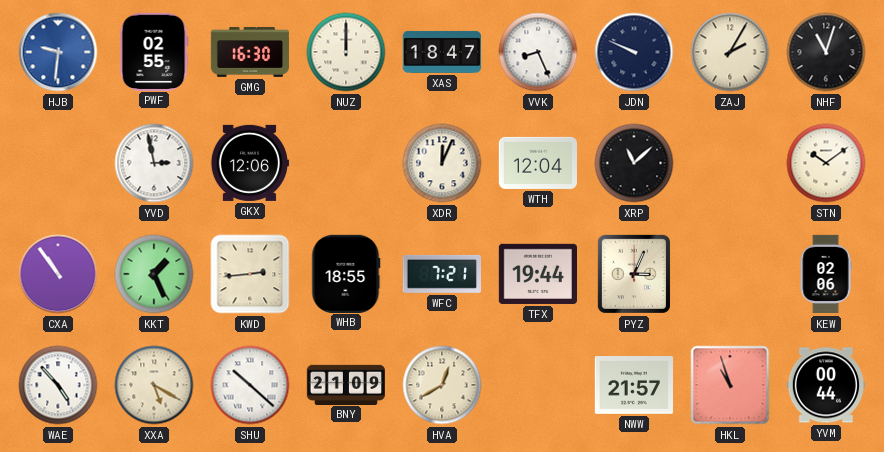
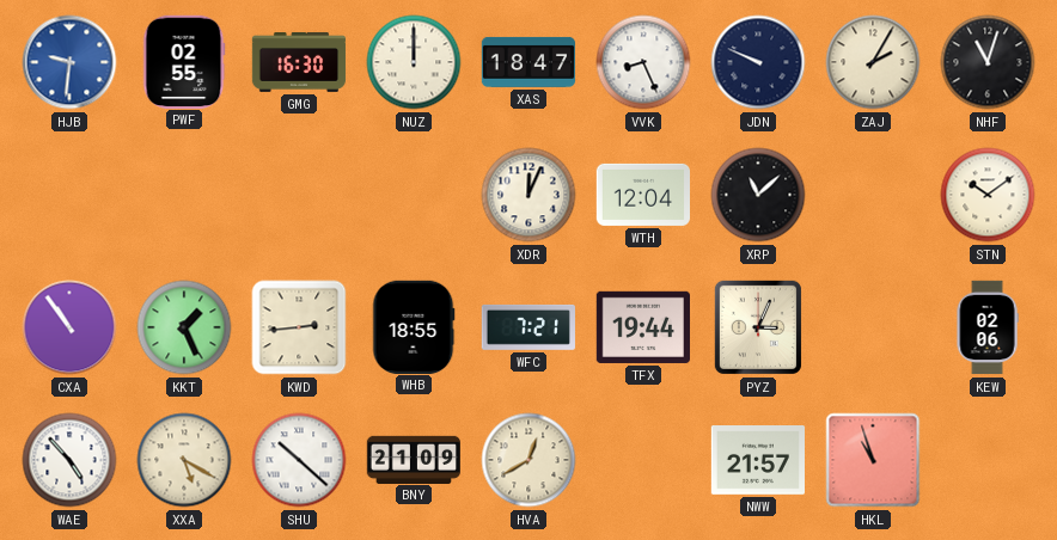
YVD: 2:58 -> none (154, 163)
GKX: 12:06 -> none (249, 163)
YVM: 00:44 -> none (825, 385)
